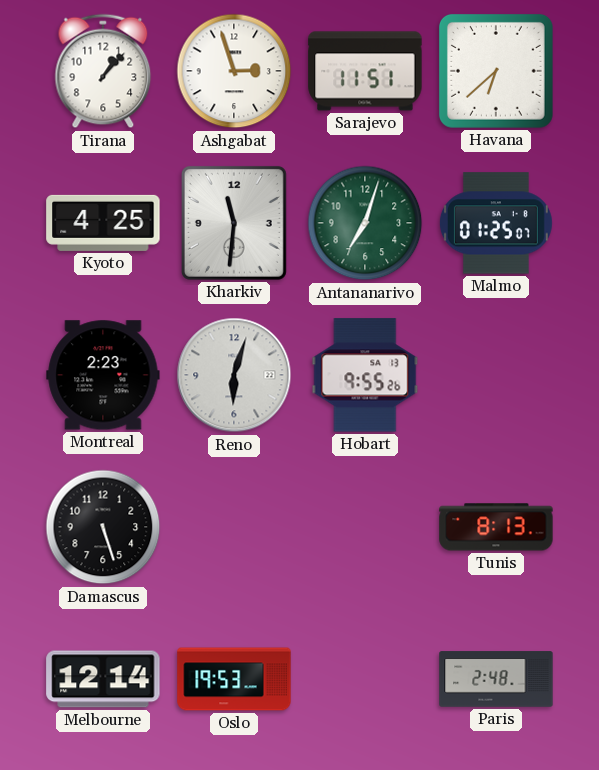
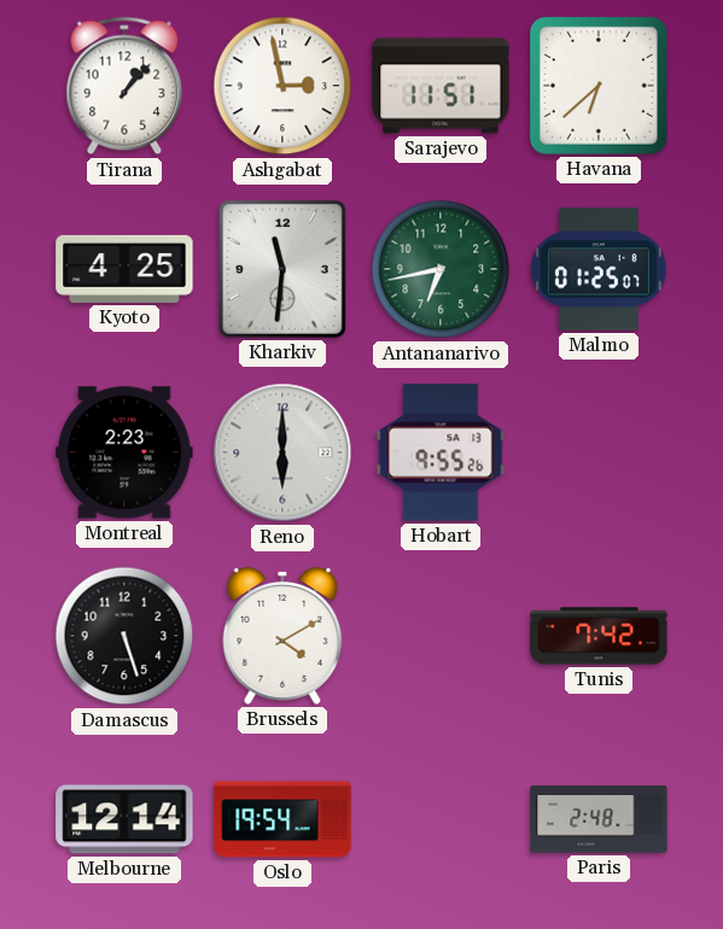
Ashgabat: 2:57 -> 2:58 (282, 86)
Antananarivo: 7:03 -> 6:43 (441, 269)
Reno: 6:03 -> 6:00 (282, 452)
Brussels: none -> 4:10 (282, 637)
Tunis: 8:13 -> 7:42 (599, 636)
Oslo: 19:53 -> 19:54 (282, 819)
